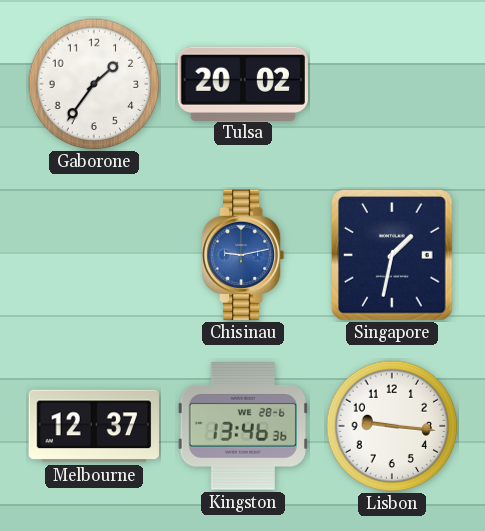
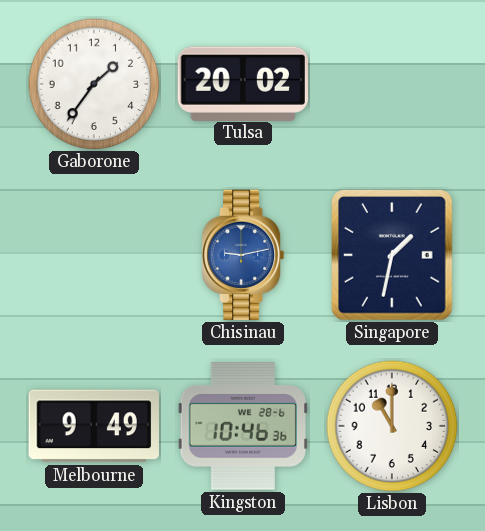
Melbourne: 12:37 -> 9:49 (94, 426)
Kingston: 13:46 -> 10:46 (243, 426)
Lisbon: 9:16 -> 11:00 (392, 426)
